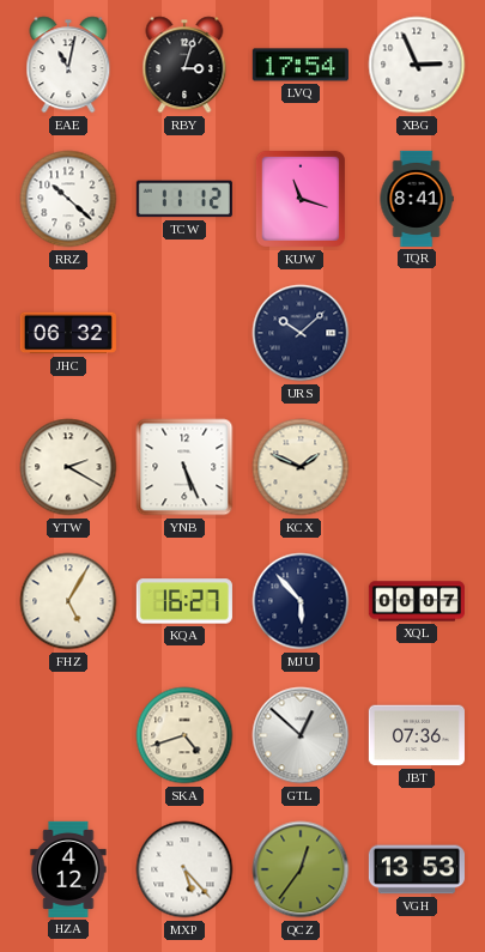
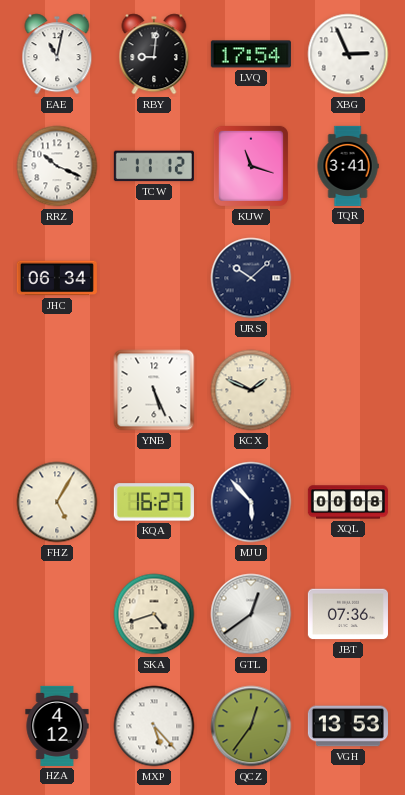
RBY: 3:03 -> 9:01 (154, 54)
RRZ: 10:22 -> 10:19 (57, 166)
TQR: 8:41 -> 3:41 (348, 166)
JHC: 06:32 -> 06:34 (57, 278)
YTW: 2:20 -> none (68, 467)
XQL: 00:07 -> 00:08 (348, 502)
GTL: 12:52 -> 12:39 (251, 614)
